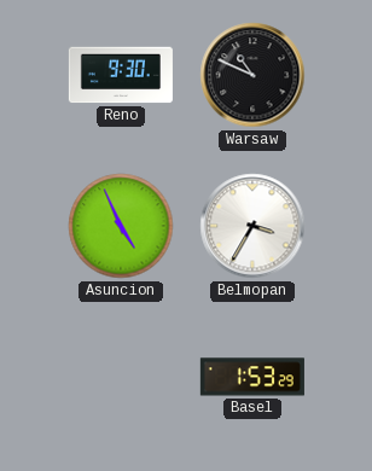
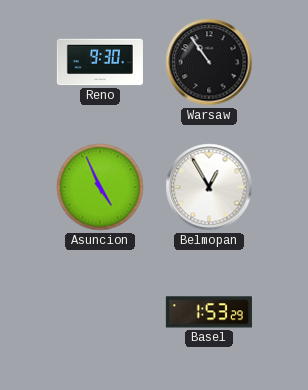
Warsaw: 10:49 -> 10:54 (209, 62)
Belmopan: 3:35 -> 12:55 (209, 187)
